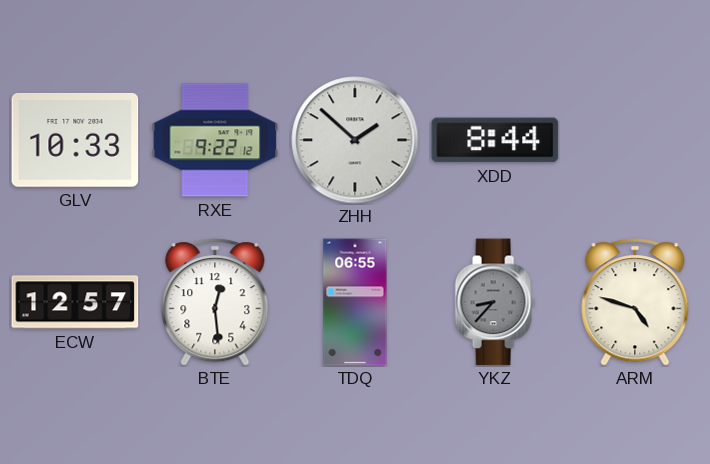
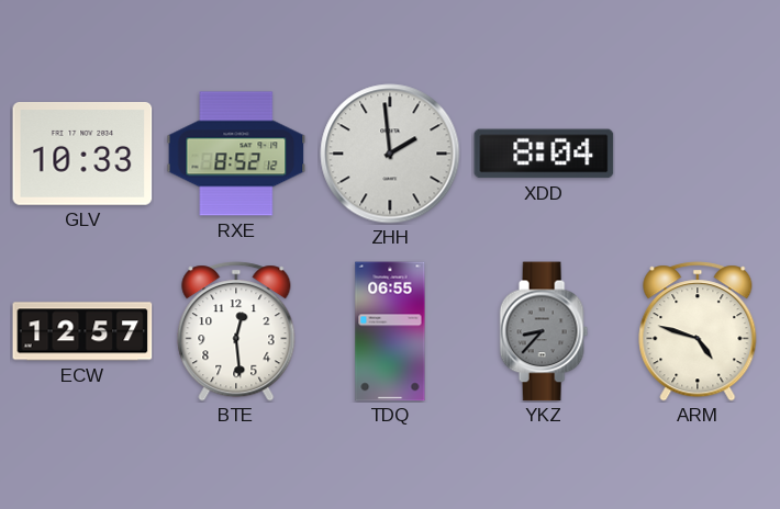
RXE: 9:22 -> 8:52 (236, 154)
ZHH: 1:52 -> 1:59 (390, 154)
XDD: 8:44 -> 8:04 (544, 154)
